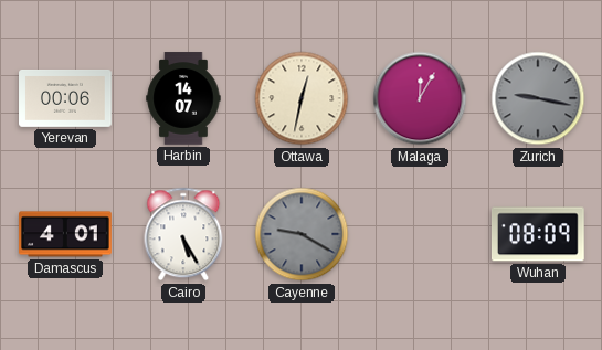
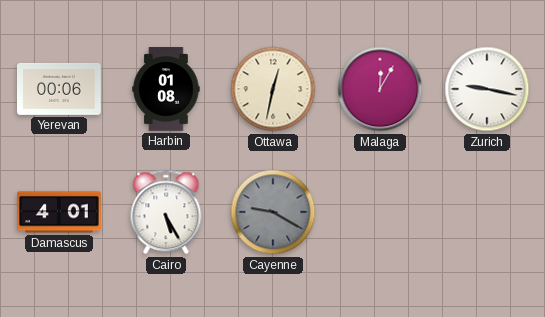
Harbin: 14:07 -> 01:08 (166, 89)
Zurich dial: grey -> white (487, 89)
Wuhan: 08:09 -> none (538, 234)
